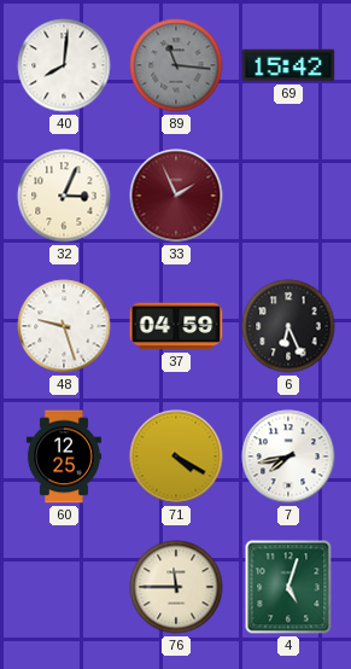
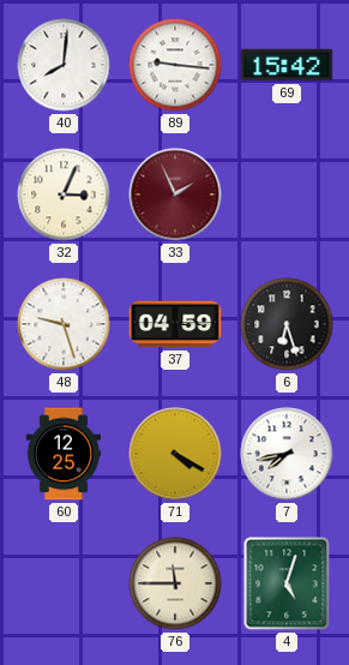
89: 11:16 -> 9:16 (175, 65)
89 dial: grey -> white (175, 65)
6: 6:26 -> 6:27 (287, 324)
